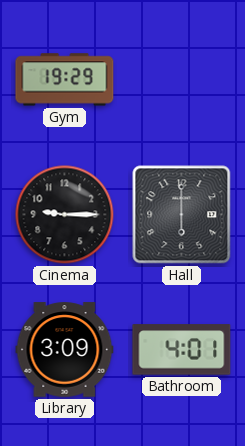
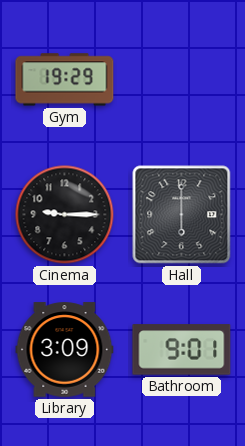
Bathroom: 4:01 -> 9:01 (182, 350)
